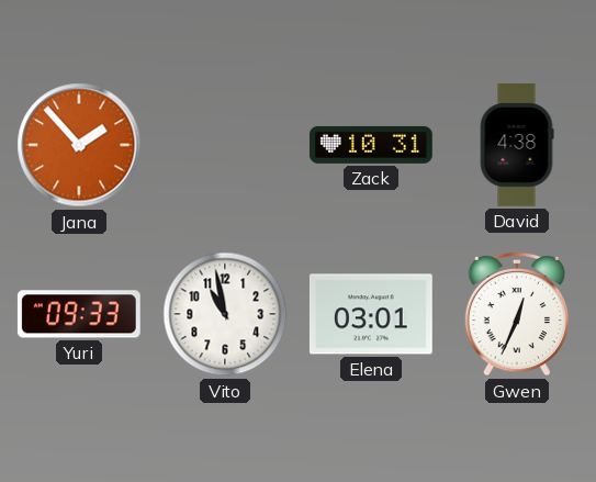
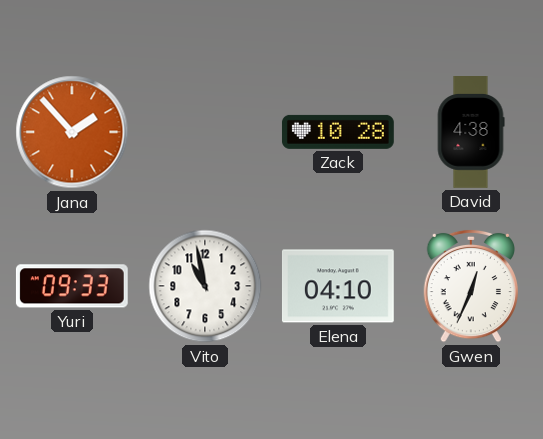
Zack: 10:31 -> 10:28 (338, 132)
Elena: 03:01 -> 04:10 (338, 286)
